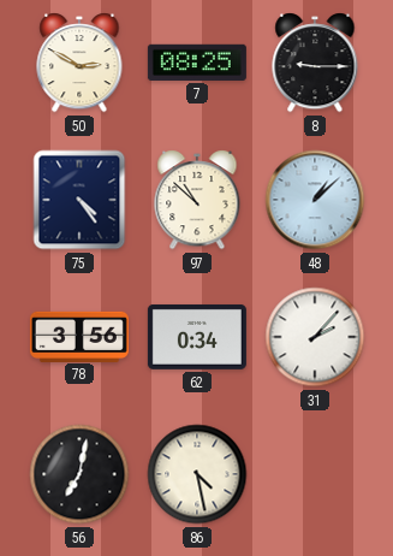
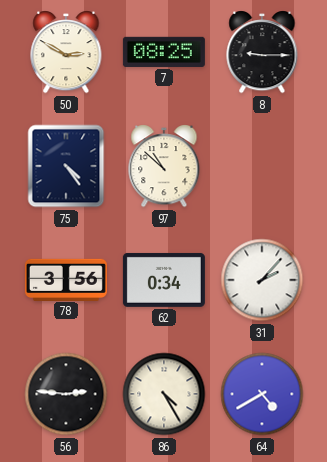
48: 1:08 -> none (315, 200)
56: 7:02 -> 2:46 (66, 394)
86: 4:28 -> 4:25 (164, 394)
64: none -> 4:40 (262, 394)
